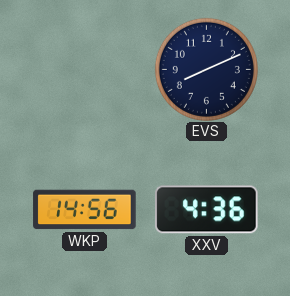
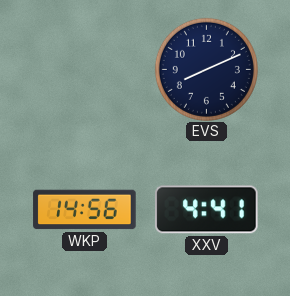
XXV: 4:36 -> 4:41 (207, 210)
